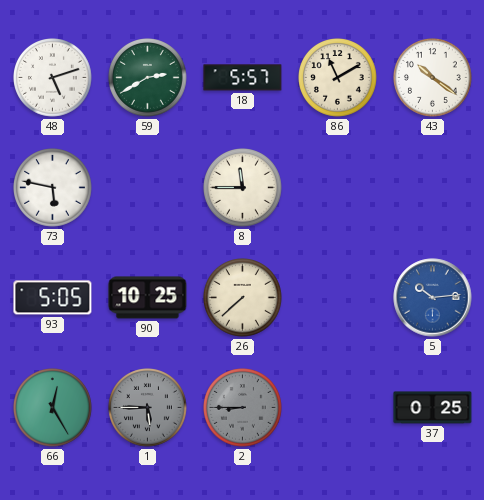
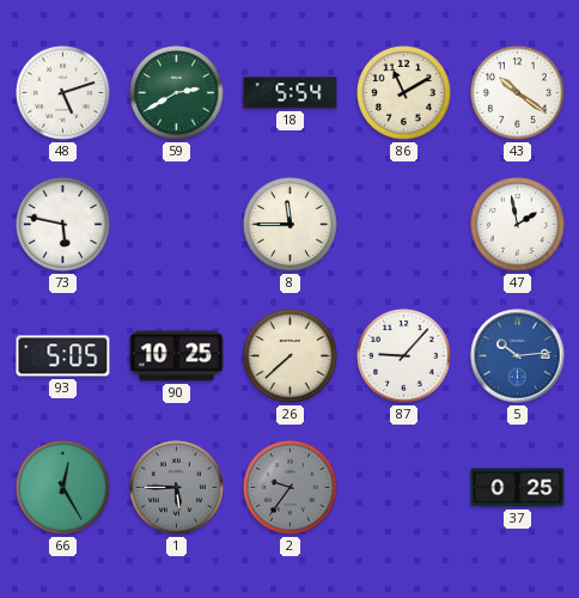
18: 5:57 -> 5:54 (291, 93)
47: none -> 1:58 (518, 225)
87: none -> 9:07 (404, 356)
2: 8:45 -> 9:36 (291, 488)
